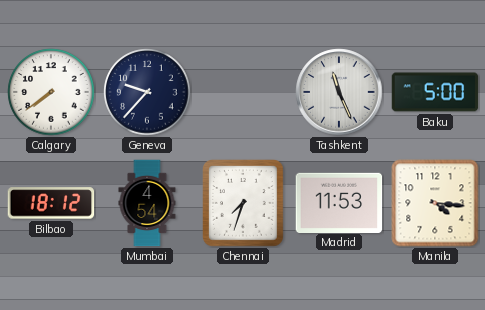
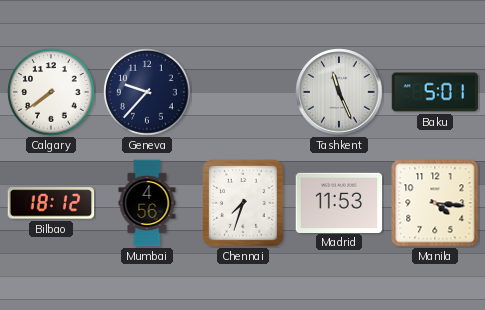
Baku: 5:00 -> 5:01 (435, 92)
Mumbai: 4:54 -> 4:56 (147, 203)
